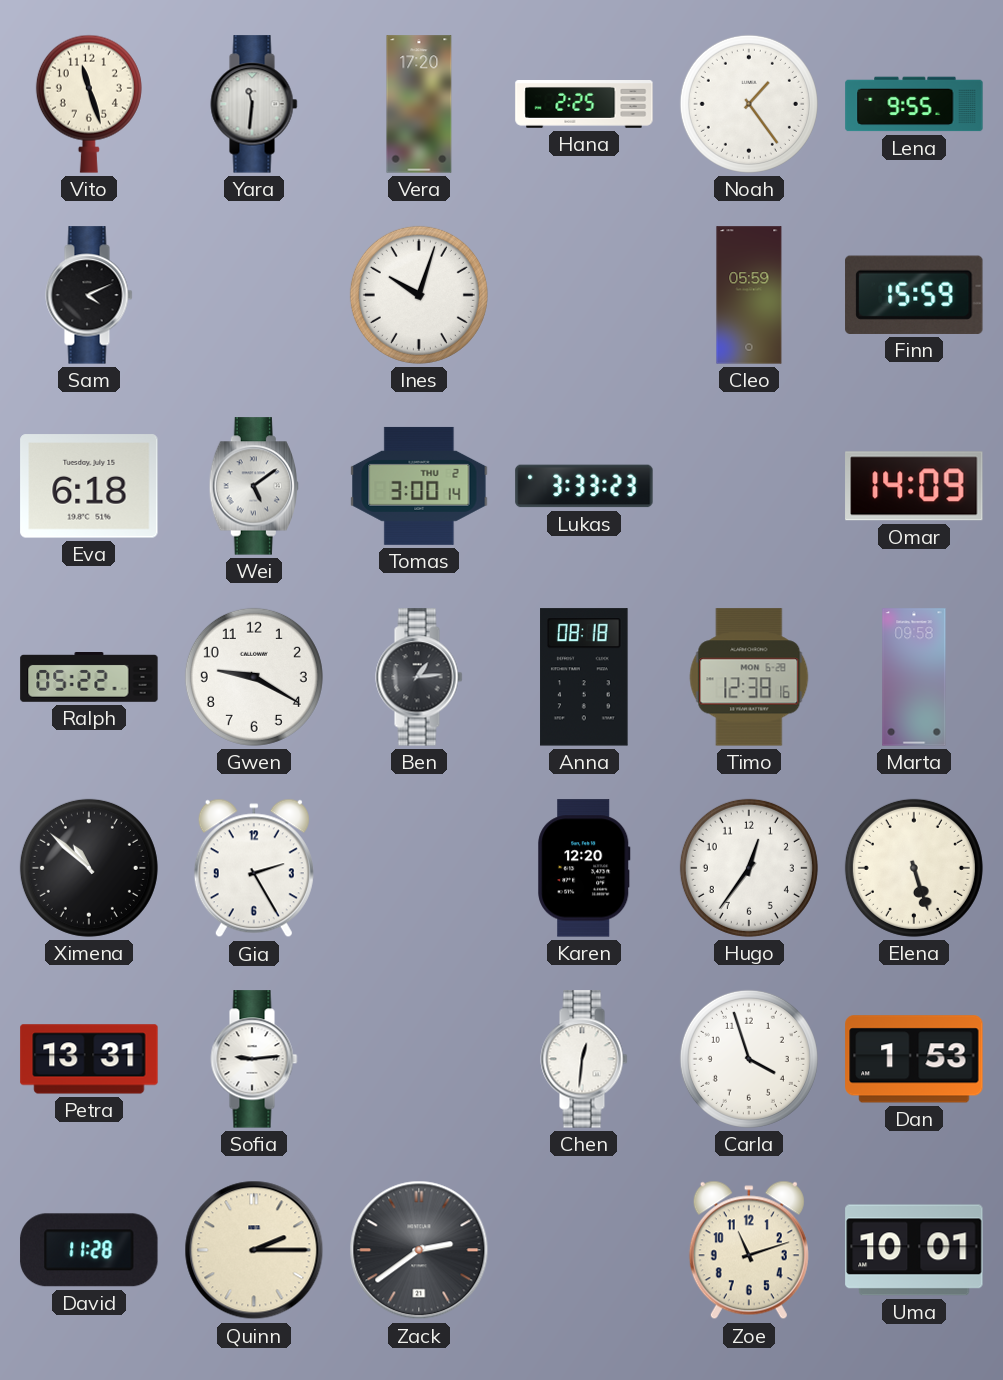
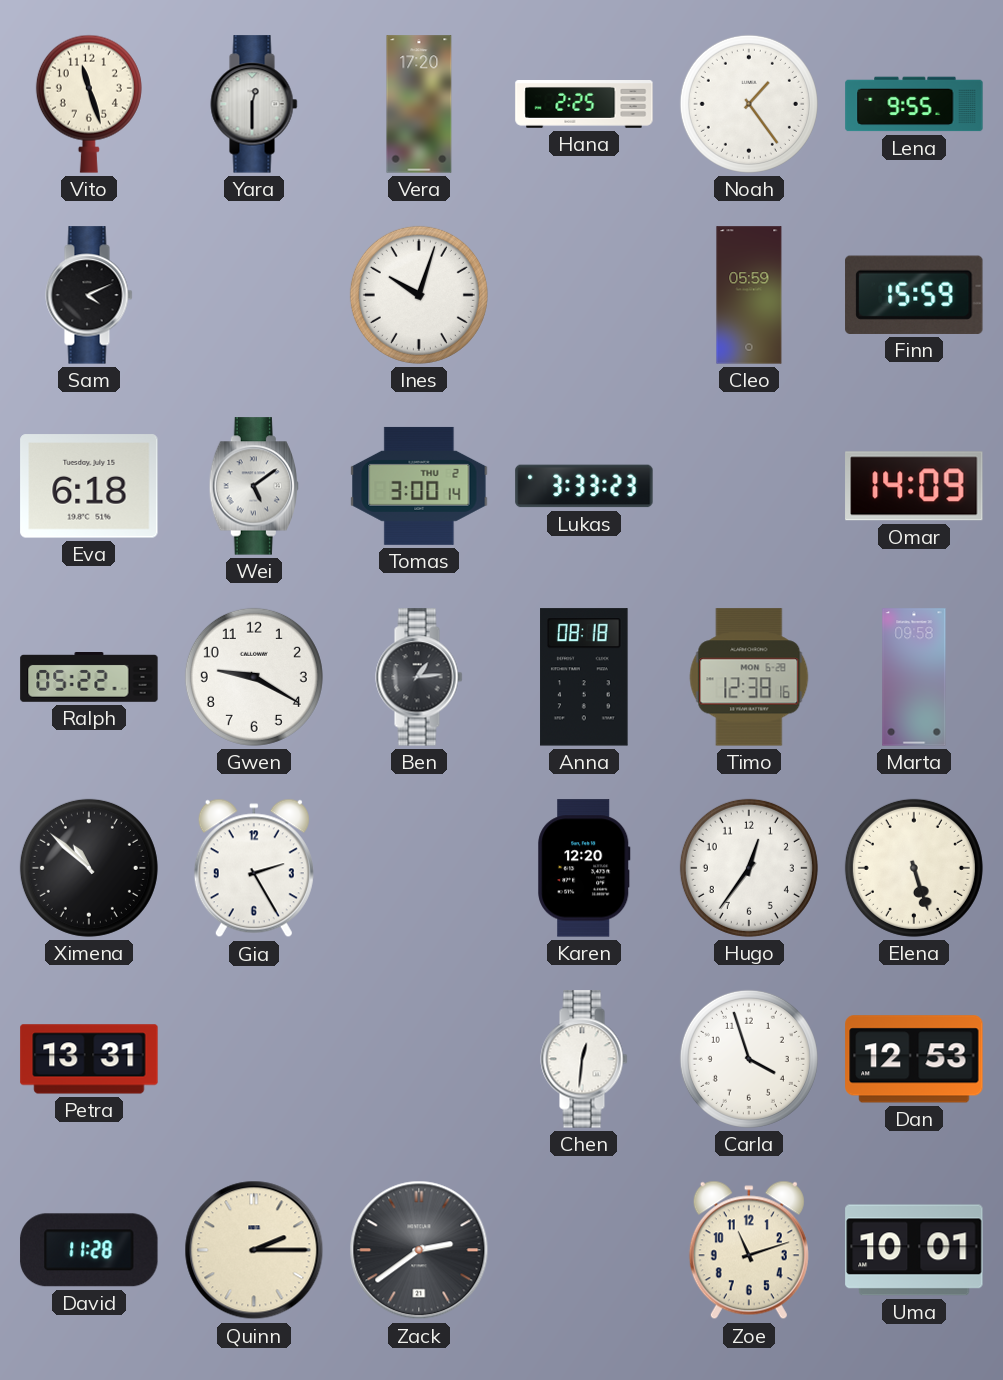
Yara: 11:31 -> 12:30 (254, 104)
Sofia: 9:14 -> none (254, 1059)
Dan: 1:53 -> 12:53 (914, 1059)
